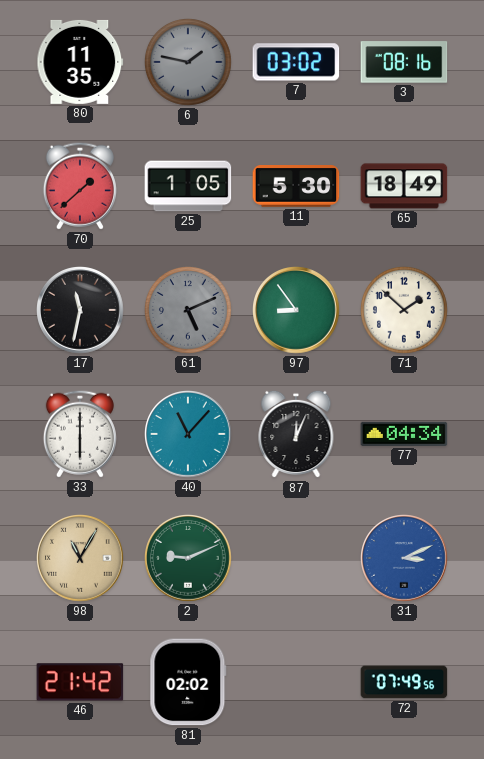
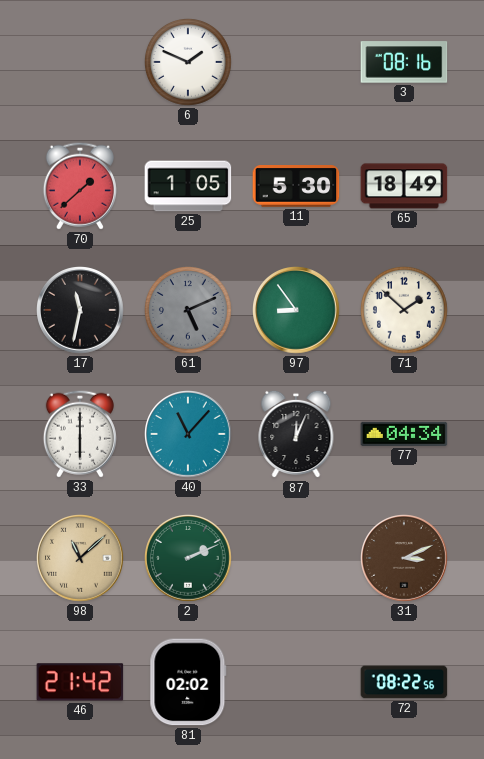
80: 11:35 -> none (80, 62)
6: 1:47 -> 1:49 (189, 63)
6 dial: grey -> white (189, 63)
7: 03:02 -> none (296, 62)
98: 11:05 -> 11:08 (81, 559)
2: 9:11 -> 2:11 (189, 559)
31 dial: blue -> brown (405, 559)
72: 07:49 -> 08:22 (404, 682)
